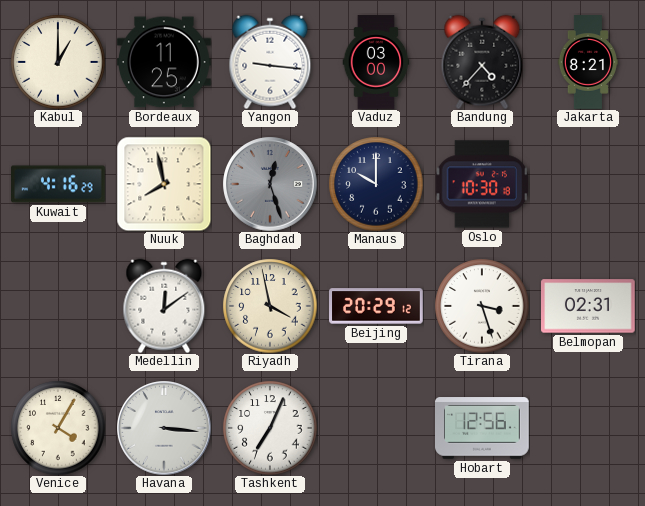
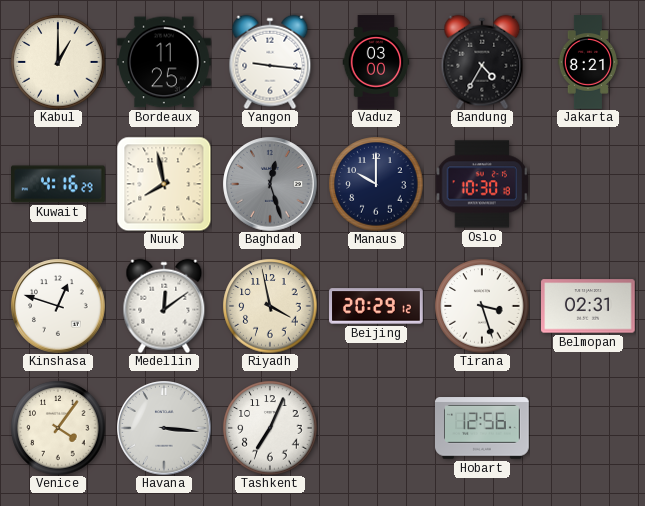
Bandung: 4:37 -> 4:35 (482, 62)
Kinshasa: none -> 12:48 (58, 306)
Venice: 4:05 -> 4:06 (58, 428)
